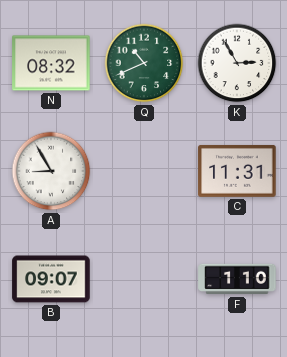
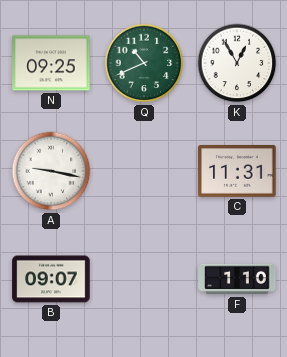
N: 08:32 -> 09:25 (51, 63)
K: 2:55 -> 12:55 (237, 63)
A: 8:55 -> 9:17 (51, 171)
